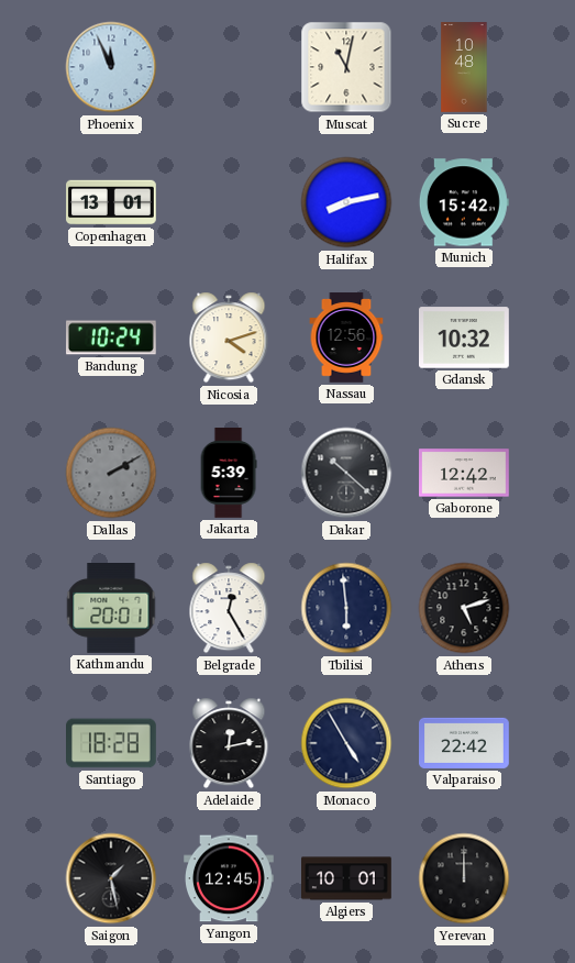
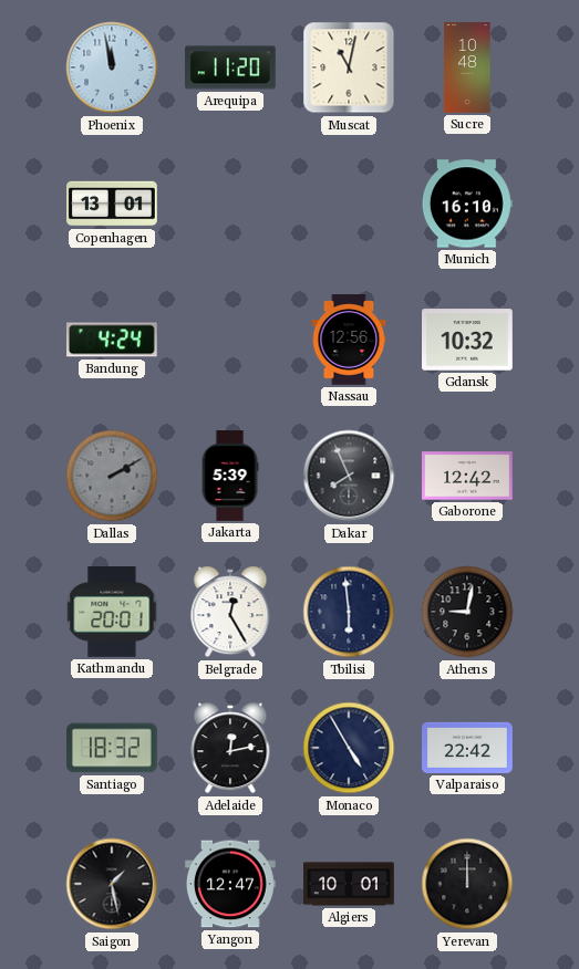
Phoenix: 11:56 -> 11:58 (112, 67)
Arequipa: none -> 11:20 (230, 67)
Halifax: 8:13 -> none (346, 202)
Munich: 15:42 -> 16:10 (467, 204)
Bandung: 10:24 -> 4:24 (113, 340)
Nicosia: 4:12 -> none (229, 337)
Dakar: 10:22 -> 7:56 (349, 476)
Athens: 5:12 -> 9:02 (467, 612)
Santiago: 18:28 -> 18:32 (113, 748)
Yangon: 12:45 -> 12:47 (231, 884)
